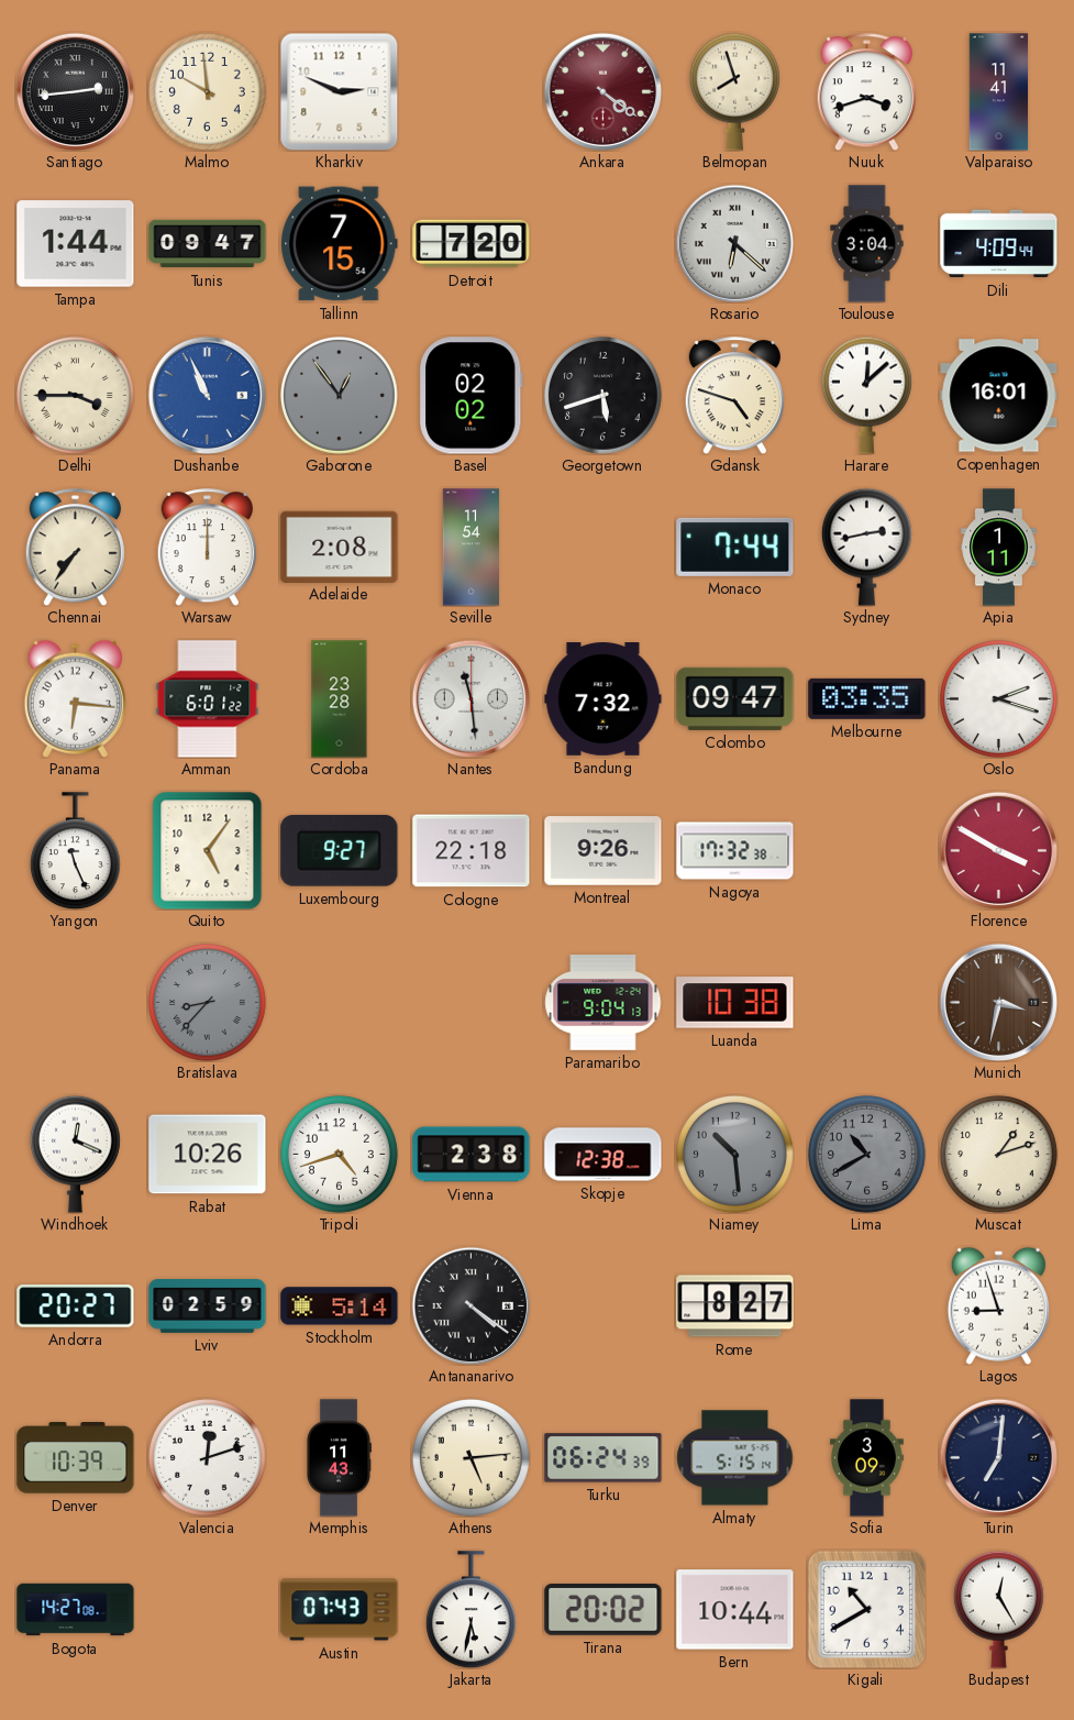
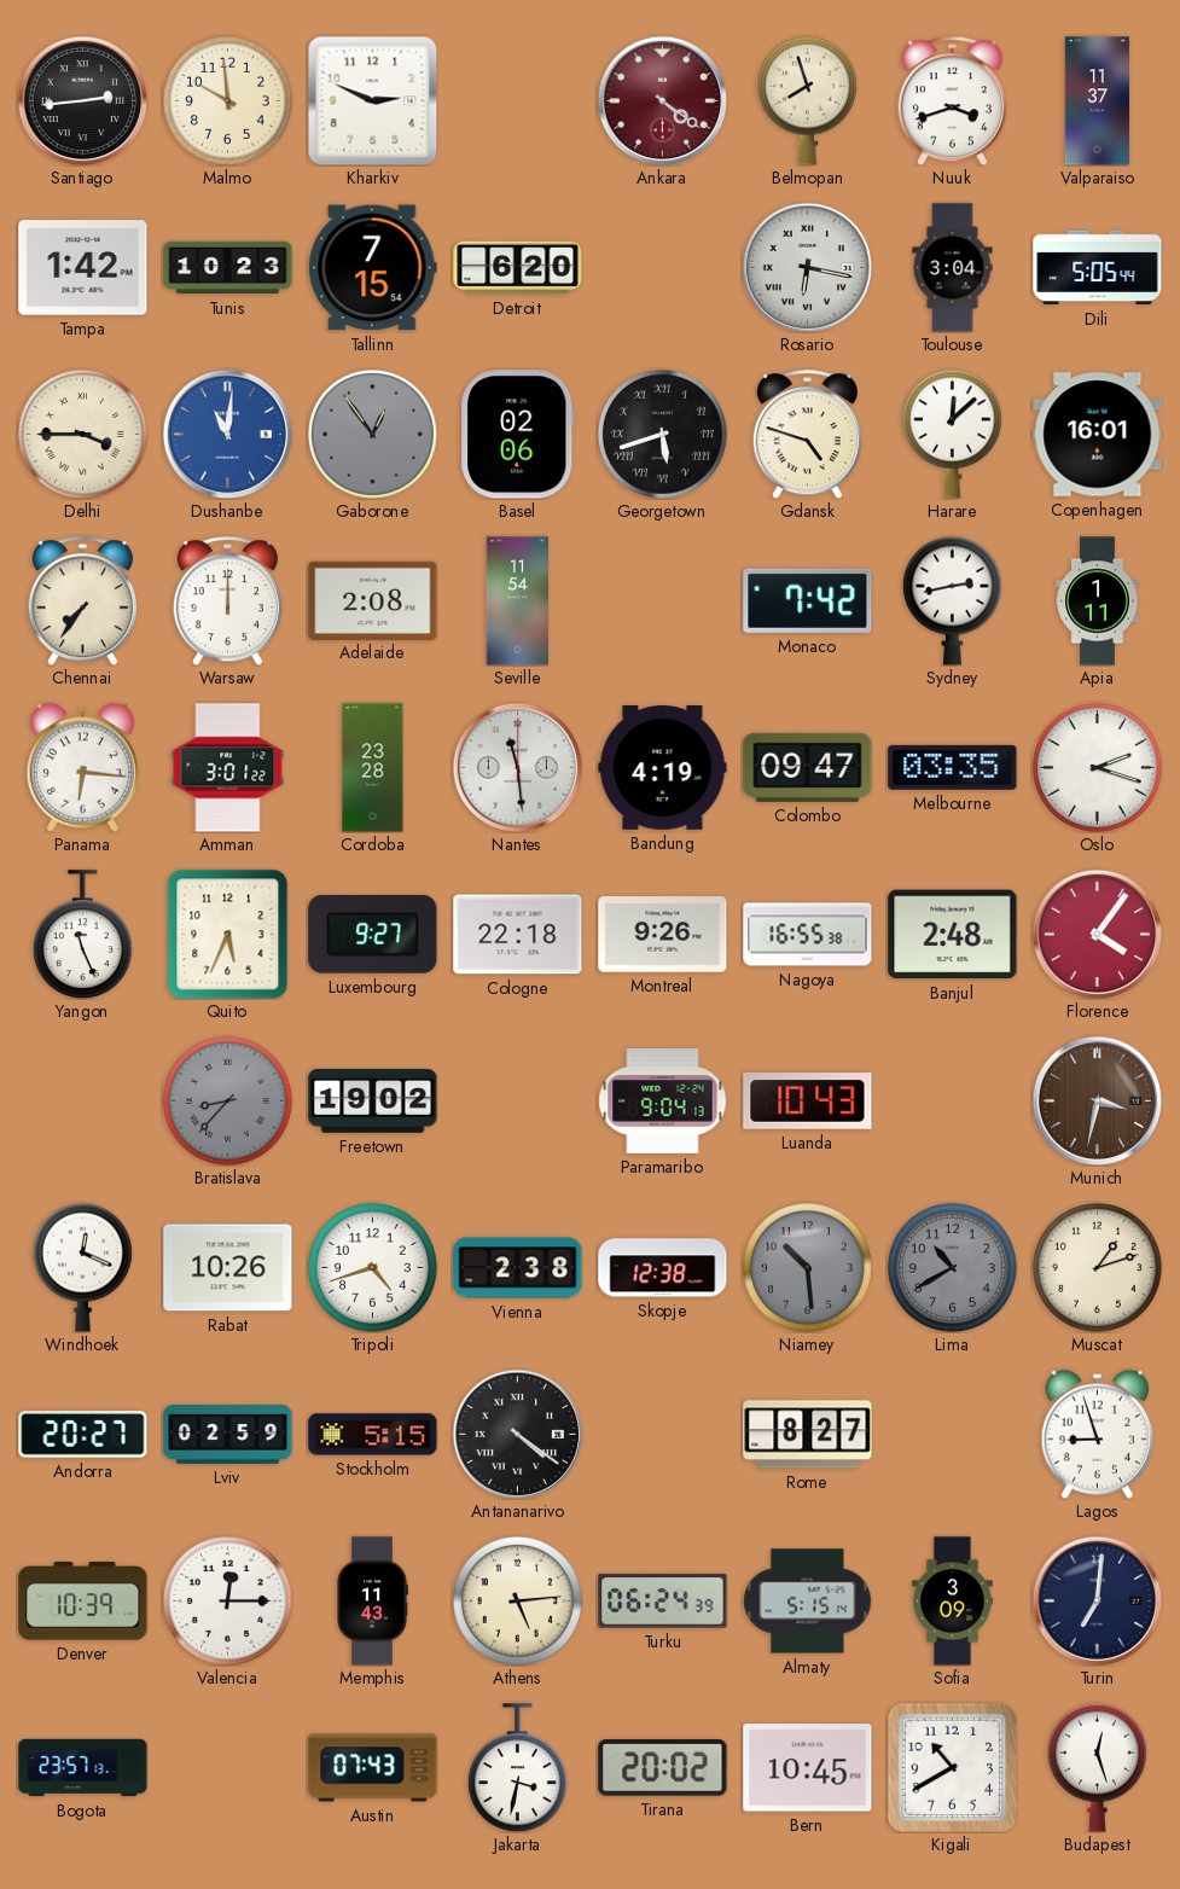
Valparaiso: 11:41 -> 11:37 (1098, 101)
Tampa: 1:44 -> 1:42 (83, 268)
Tunis: 09:47 -> 10:23 (228, 268)
Detroit: 7:20 -> 6:20 (518, 268)
Rosario: 6:22 -> 6:17 (807, 267)
Dili: 4:09 -> 5:05 (1098, 268)
Dushanbe: 10:56 -> 11:01 (227, 434)
Basel: 02:02 -> 02:06 (518, 435)
Georgetown numerals: Arabic -> Roman (662, 434)
Monaco: 7:44 -> 7:42 (808, 600)
Amman: 6:01 -> 3:01 (228, 768)
Bandung: 7:32 -> 4:19 (663, 768)
Quito: 5:06 -> 5:34 (228, 934)
Nagoya: 17:32 -> 16:55 (808, 935)
Banjul: none -> 2:48 (953, 935)
Florence: 3:50 -> 4:06 (1097, 934)
Freetown: none -> 19:02 (373, 1102)
Luanda: 10:38 -> 10:43 (808, 1102)
Stockholm: 5:14 -> 5:15 (373, 1435)
Valencia: 12:12 -> 12:15 (227, 1600)
Bogota: 14:27 -> 23:57 (83, 1768)
Jakarta: 5:32 -> 3:32 (517, 1768)
Bern: 10:44 -> 10:45 (808, 1768)
Budapest: 12:25 -> 12:27 (1097, 1767)
